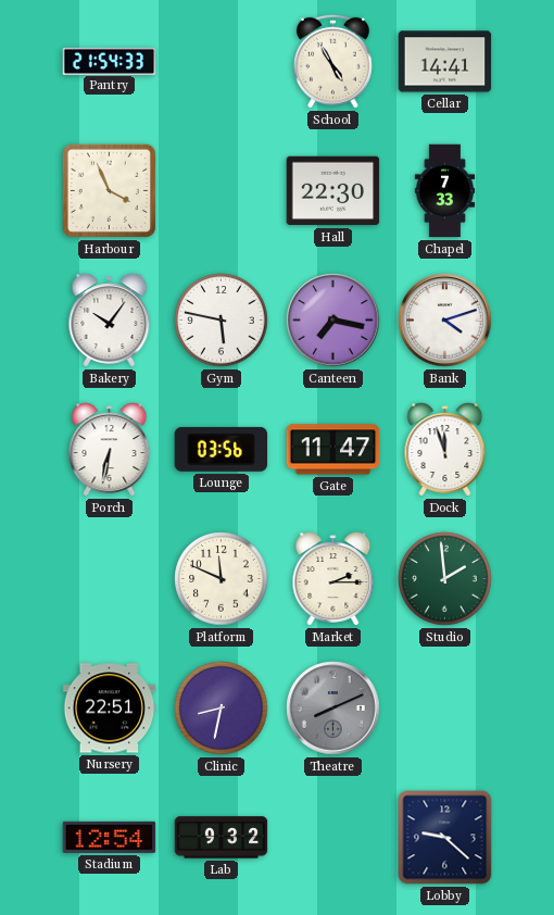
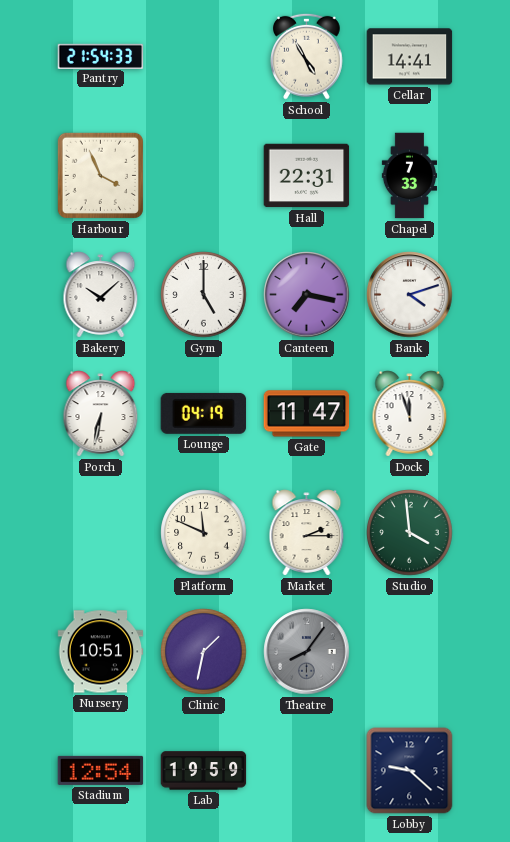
Hall: 22:30 -> 22:31 (307, 176)
Bakery: 10:06 -> 10:08 (101, 295)
Gym: 5:47 -> 5:00 (204, 295)
Lounge: 03:56 -> 04:19 (204, 413)
Studio: 1:59 -> 3:59 (410, 533)
Nursery: 22:51 -> 10:51 (101, 652)
Clinic: 8:32 -> 1:32 (204, 652)
Theatre: 8:11 -> 8:06 (307, 652)
Lab: 9:32 -> 19:59 (204, 771)
